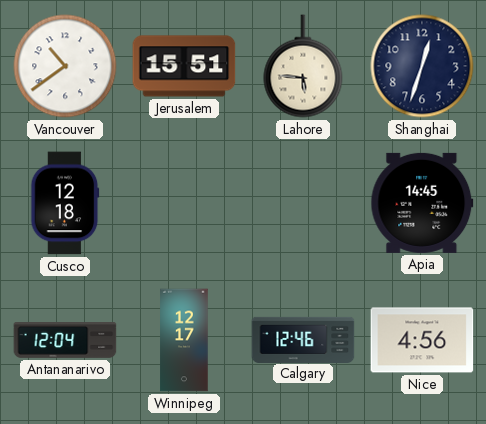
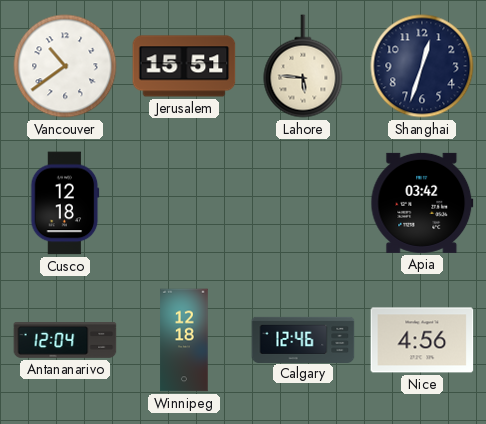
Apia: 14:45 -> 03:42 (422, 203)
Winnipeg: 12:17 -> 12:18 (184, 340)
